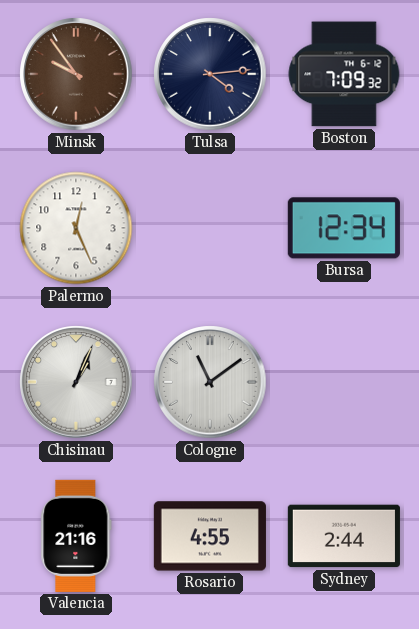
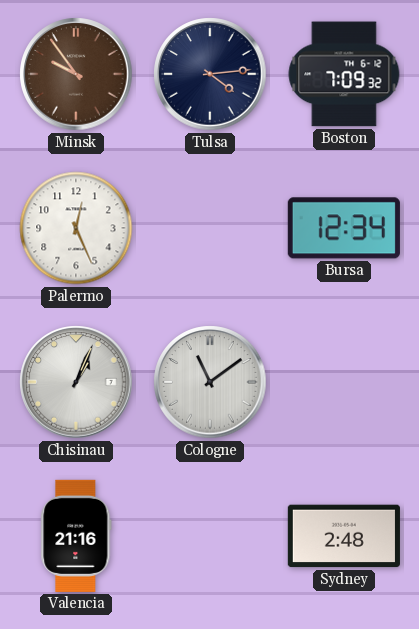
Rosario: 4:55 -> none (210, 536)
Sydney: 2:44 -> 2:48 (344, 536)
